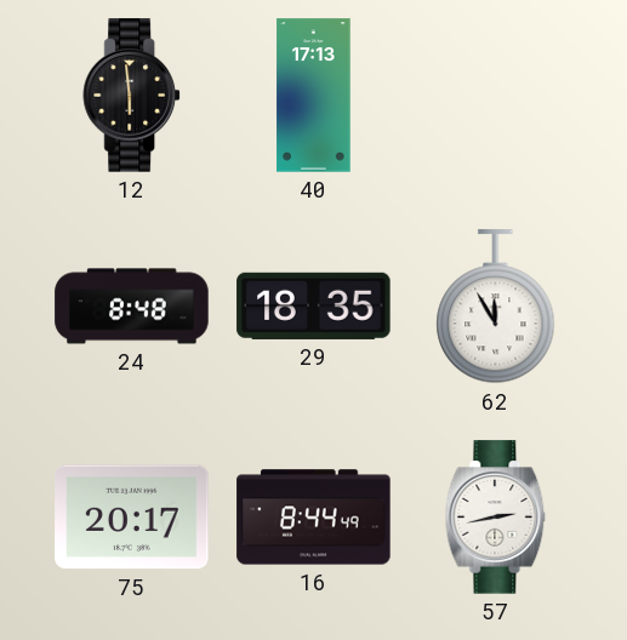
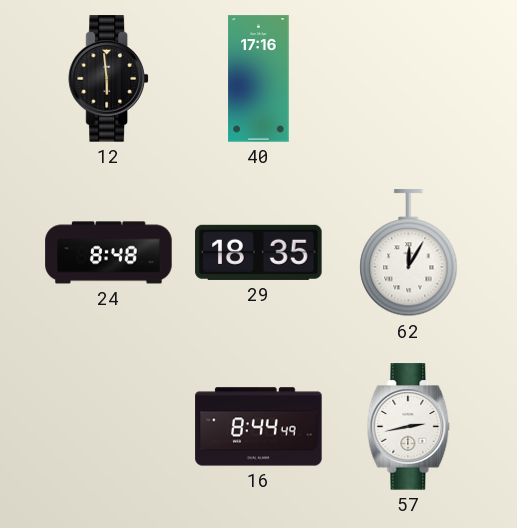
40: 17:13 -> 17:16 (259, 79)
62: 11:55 -> 12:05 (409, 253)
75: 20:17 -> none (132, 518)
